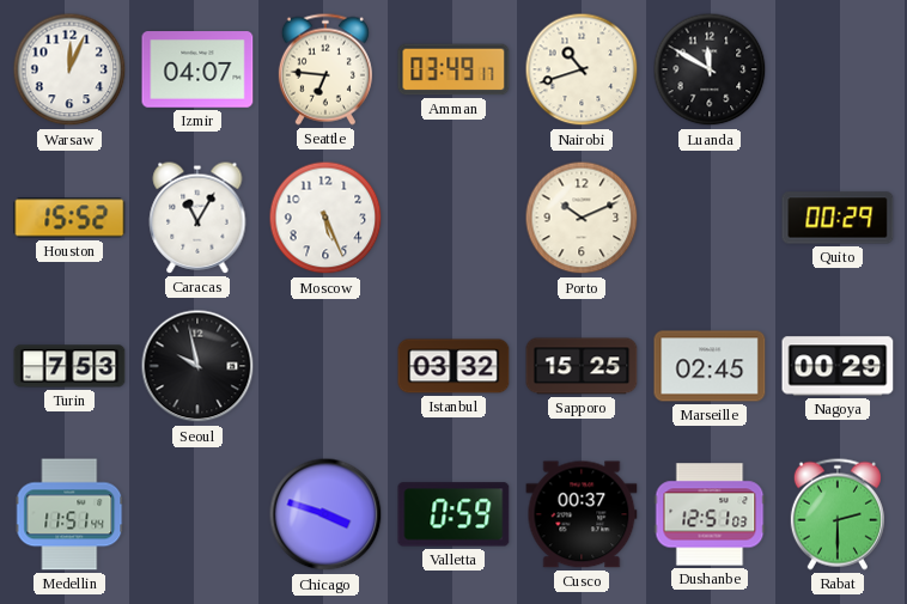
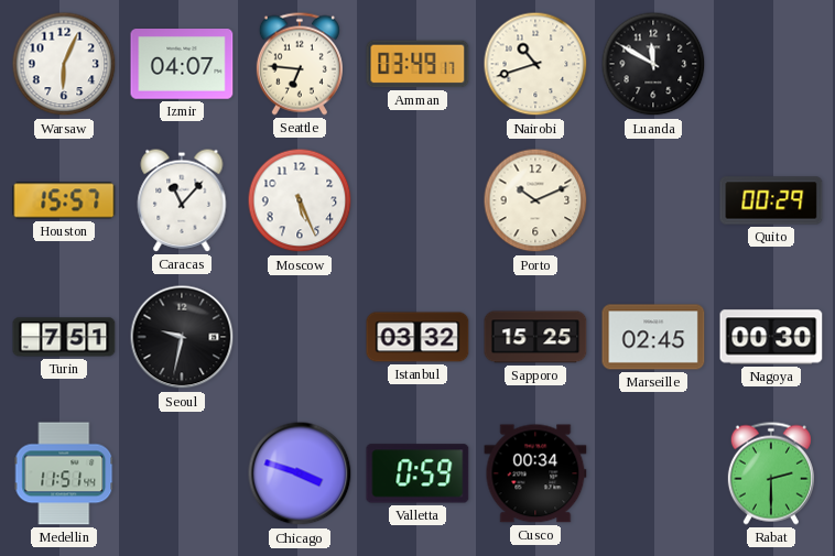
Warsaw: 12:04 -> 6:04 (64, 64)
Houston: 15:52 -> 15:57 (64, 200)
Caracas: 11:05 -> 11:07 (182, 200)
Turin: 7:53 -> 7:51 (64, 337)
Seoul: 9:58 -> 9:32 (182, 337)
Nagoya: 00:29 -> 00:30 (771, 337)
Cusco: 00:37 -> 00:34 (535, 473)
Dushanbe: 12:51 -> none (710, 514)
